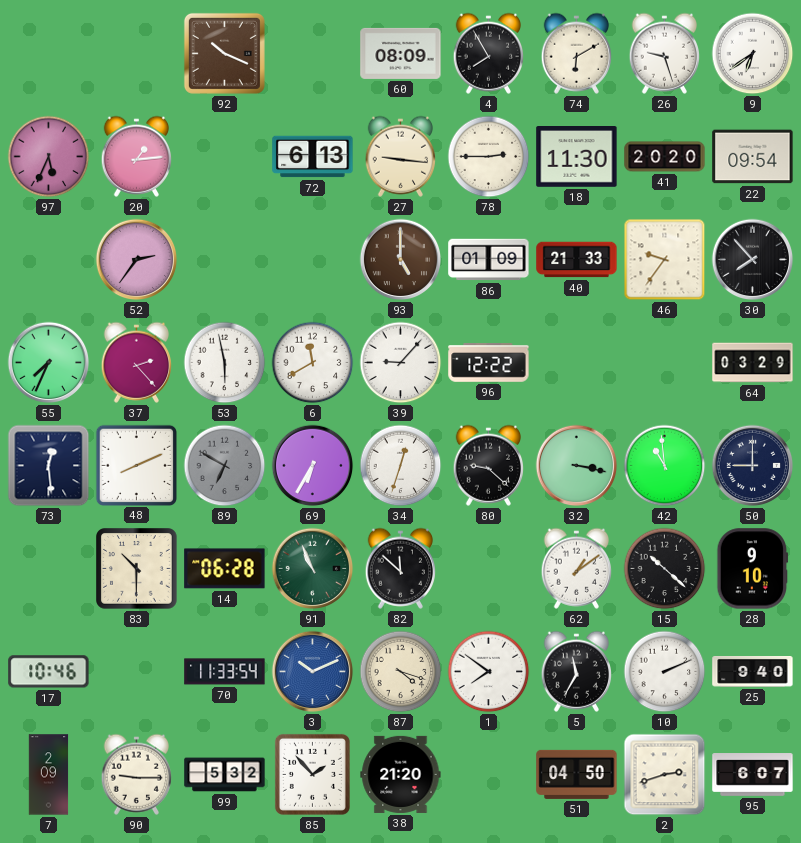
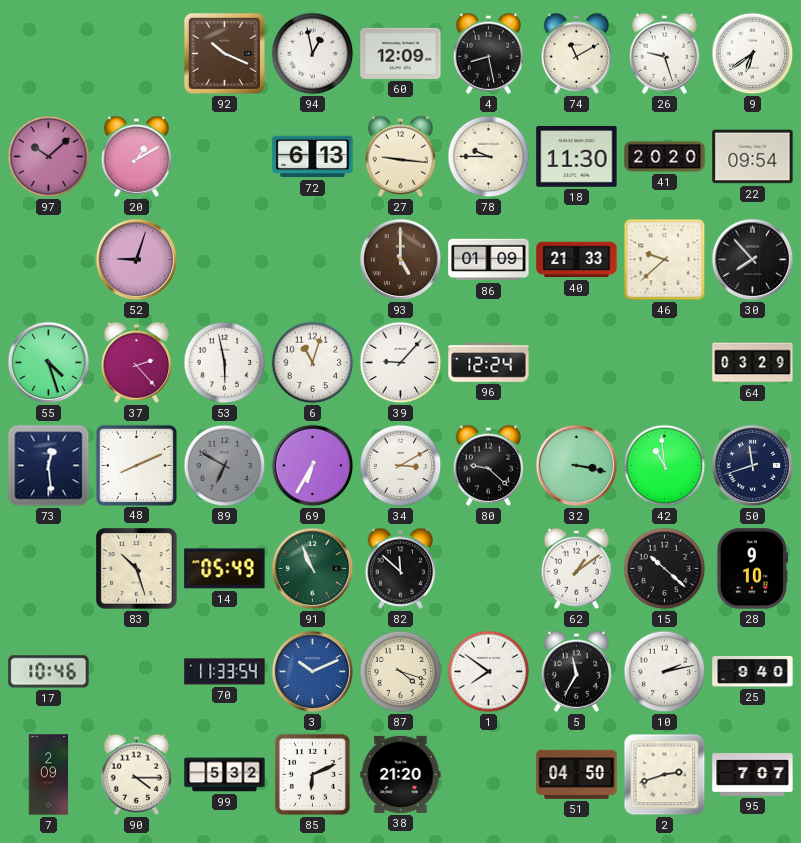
94: none -> 12:58 (313, 54)
60: 08:09 -> 12:09 (401, 53)
4: 7:55 -> 8:28 (488, 53)
74: 6:10 -> 11:10 (576, 53)
97: 5:34 -> 10:08 (49, 157)
20: 1:14 -> 1:10 (136, 156)
78: 2:45 -> 9:45 (489, 157)
52: 2:36 -> 9:03 (137, 260)
46: 9:36 -> 9:38 (665, 260)
55: 7:34 -> 4:27 (49, 363)
6: 11:40 -> 11:03 (313, 363)
96: 12:22 -> 12:24 (489, 363)
34: 12:33 -> 3:10 (401, 466)
50: 9:00 -> 11:42 (753, 466)
83: 10:30 -> 10:27 (137, 569)
14: 06:28 -> 05:49 (225, 569)
10: 2:11 -> 2:13 (665, 672)
90: 9:15 -> 4:15 (136, 774)
85: 1:53 -> 6:11 (312, 774)
95: 6:07 -> 7:07 (753, 775)
